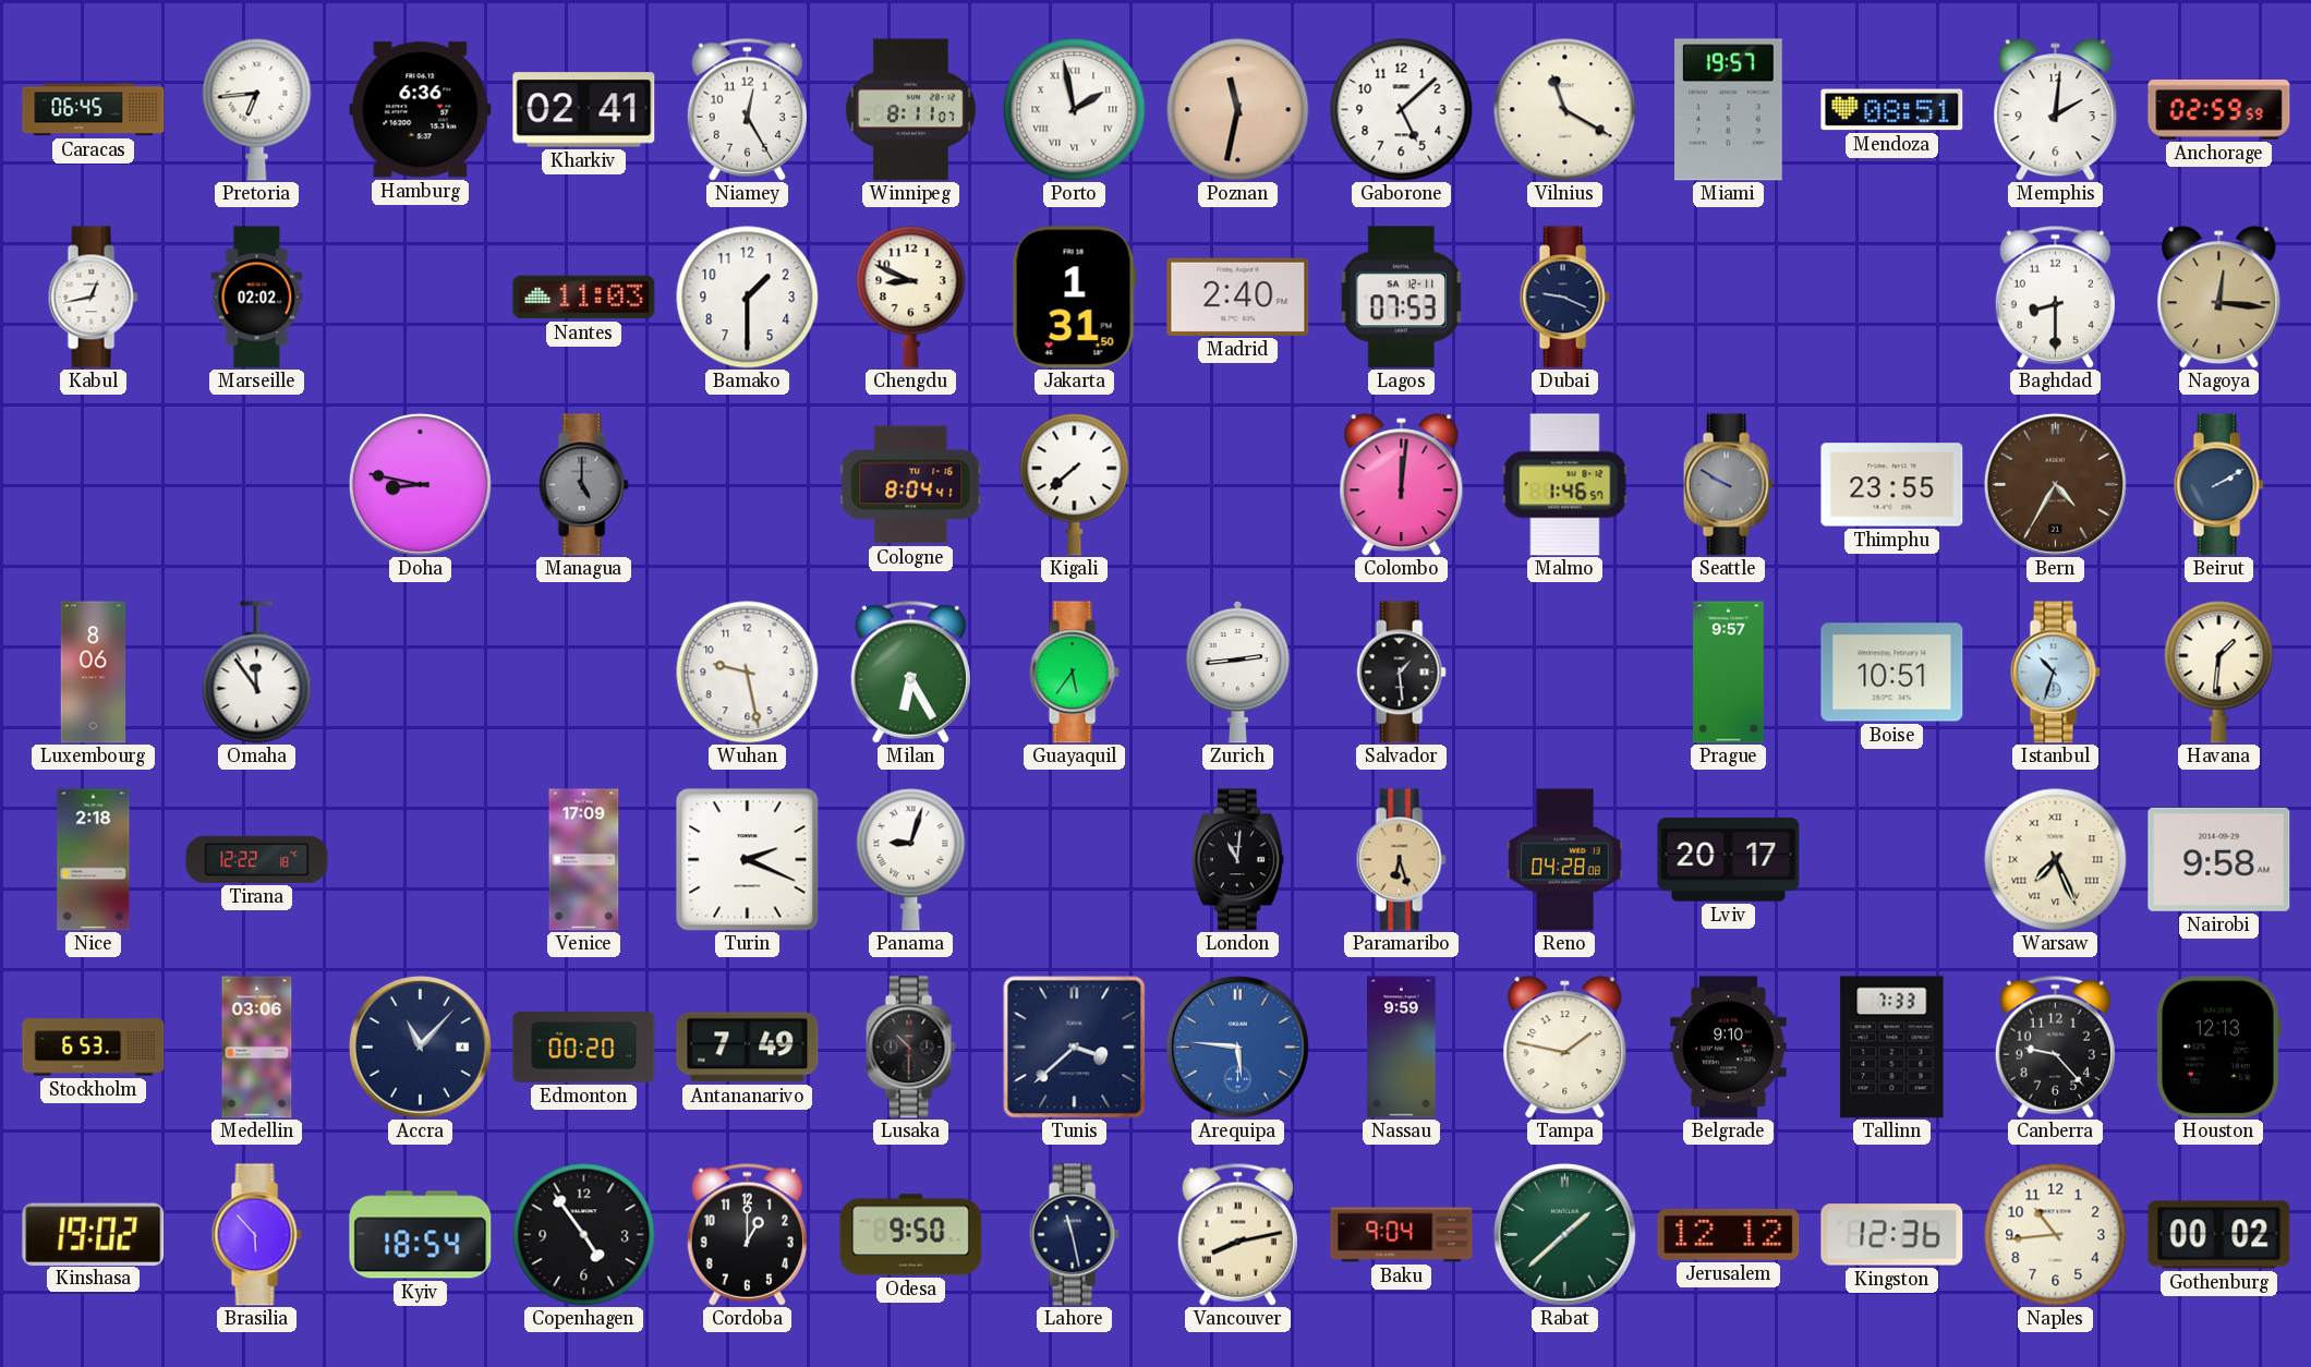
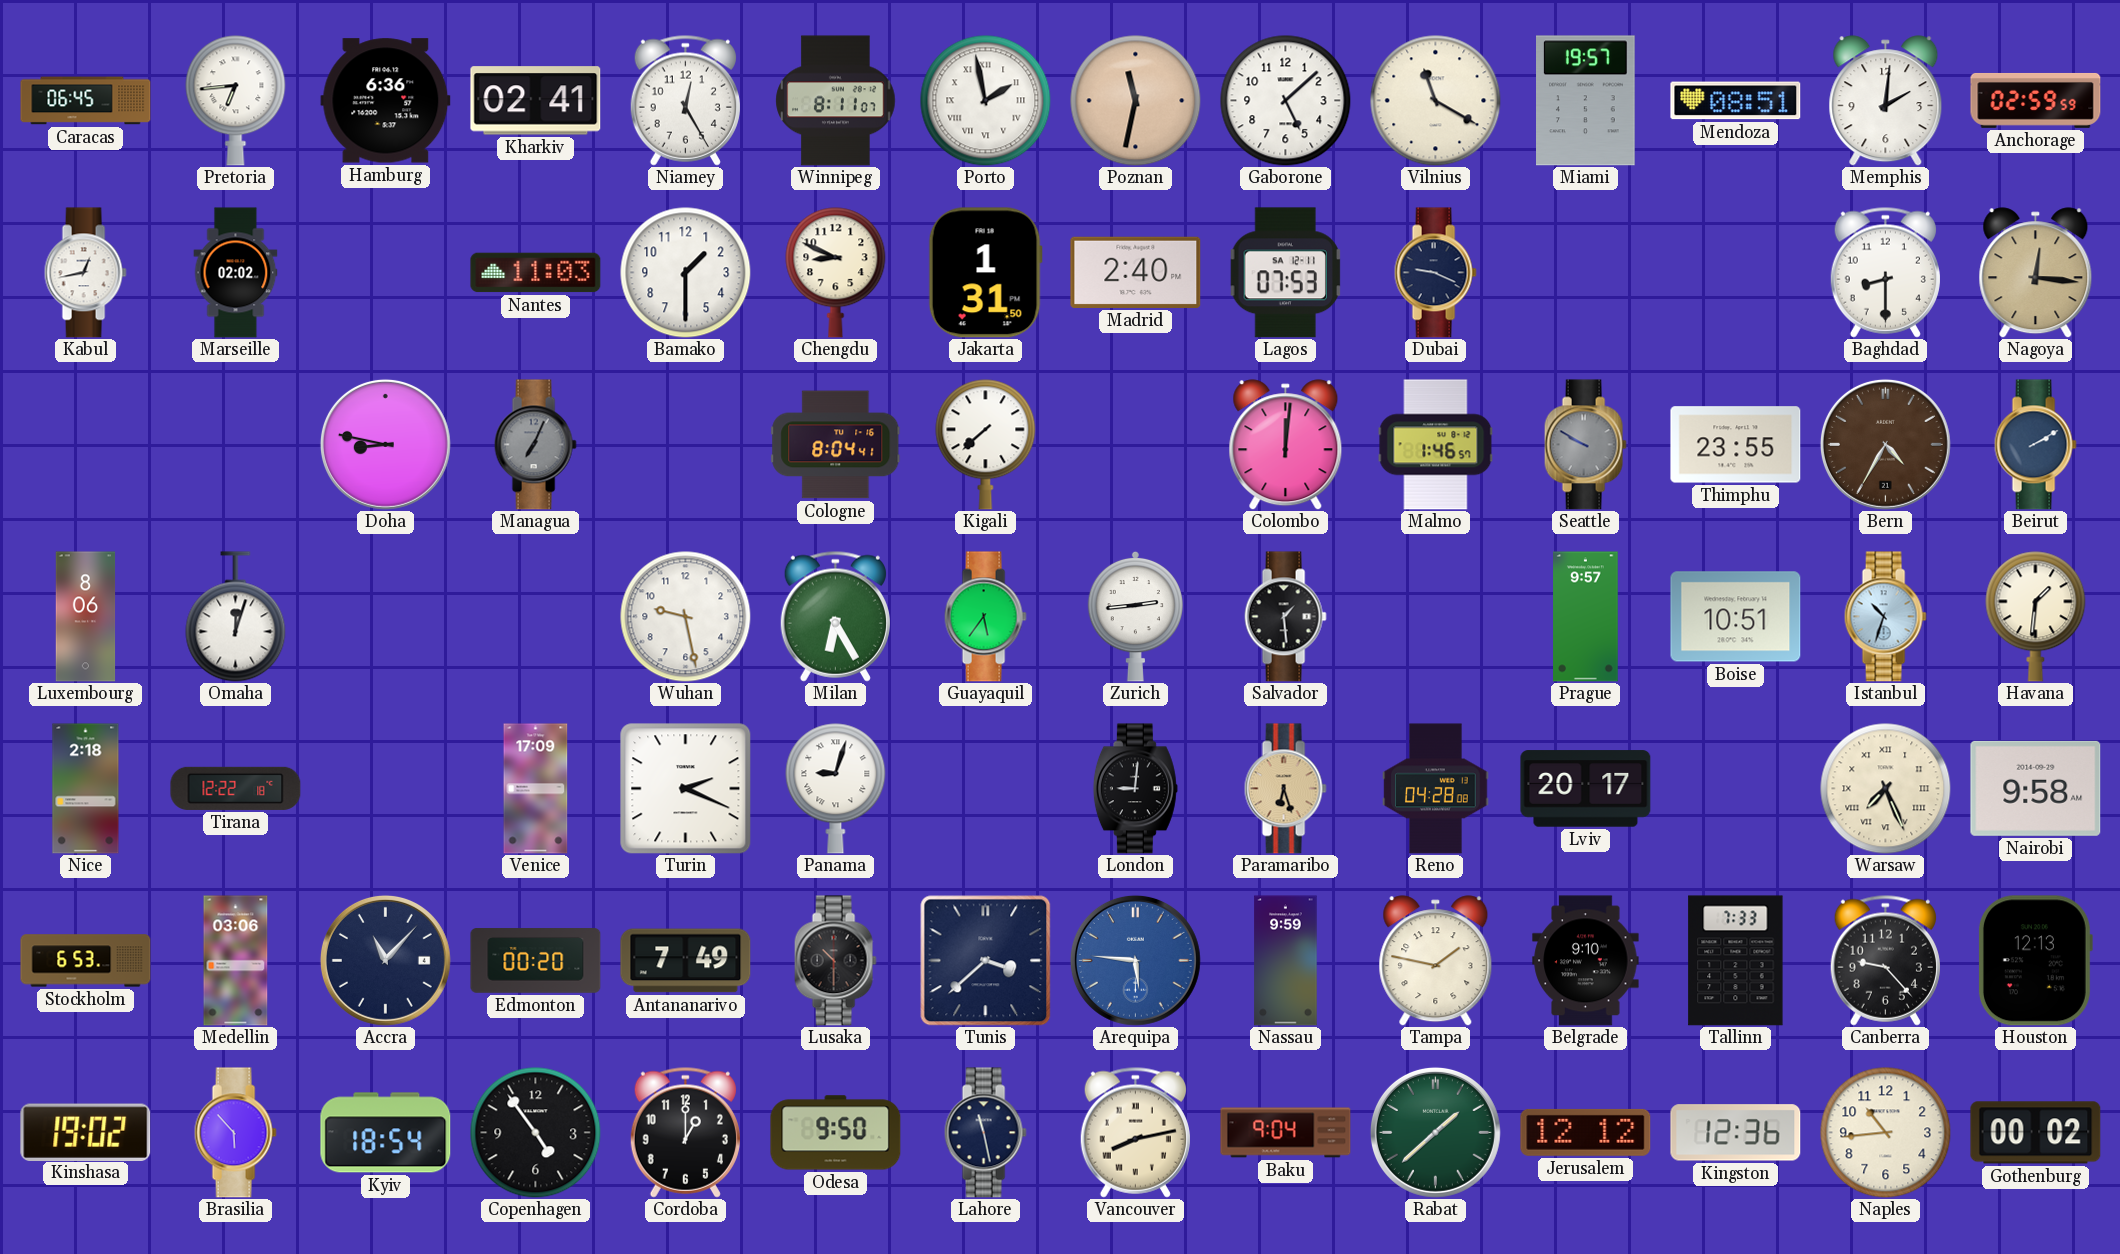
Managua: 5:00 -> 7:04 (535, 445)
Omaha: 11:54 -> 12:03 (236, 617)
London: 11:01 -> 9:01 (1135, 789)
